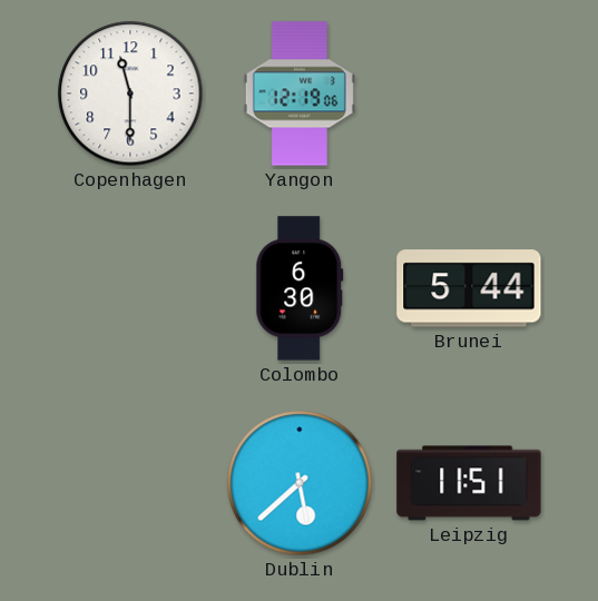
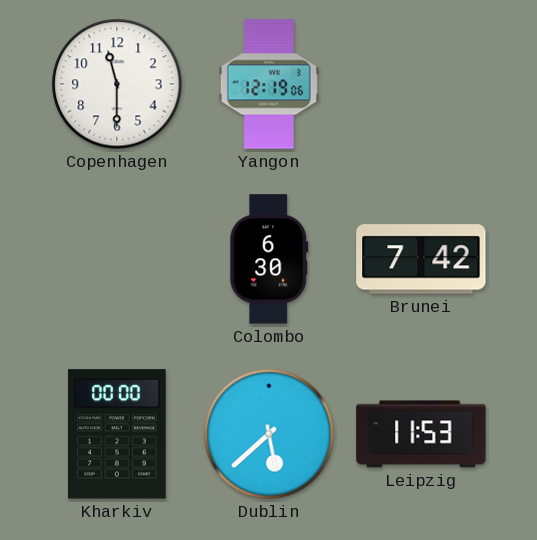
Brunei: 5:44 -> 7:42 (421, 259)
Kharkiv: none -> 00:00 (117, 434)
Leipzig: 11:51 -> 11:53 (421, 434)
